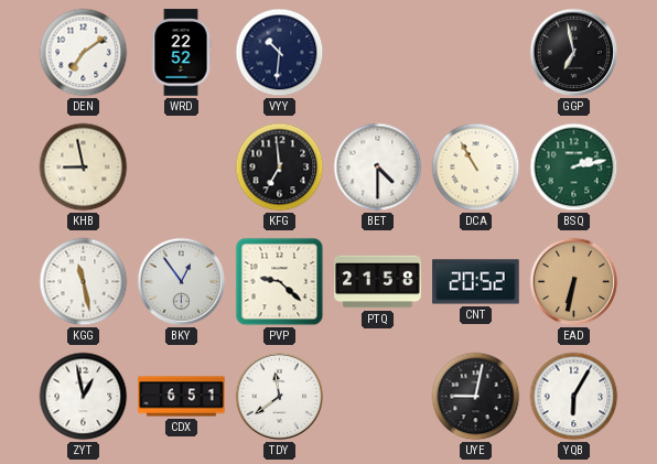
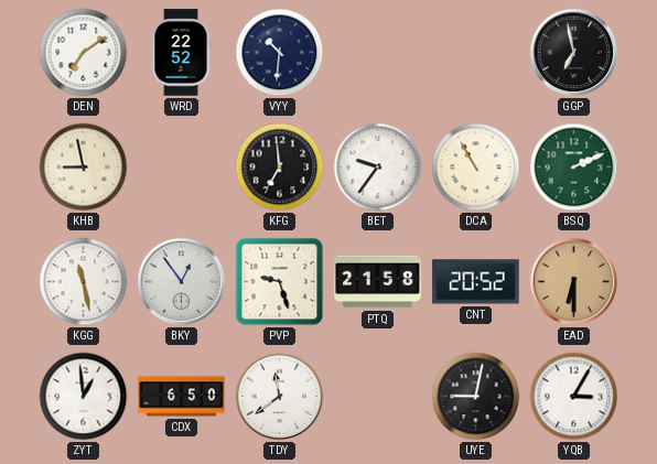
BET: 4:30 -> 9:36 (378, 168)
BSQ: 2:13 -> 2:11 (574, 168)
PVP: 9:22 -> 9:27 (280, 282)
EAD: 6:32 -> 6:30 (574, 282)
ZYT: 12:58 -> 12:59 (84, 397)
CDX: 6:51 -> 6:50 (182, 397)
YQB: 6:05 -> 3:05 (574, 397)
